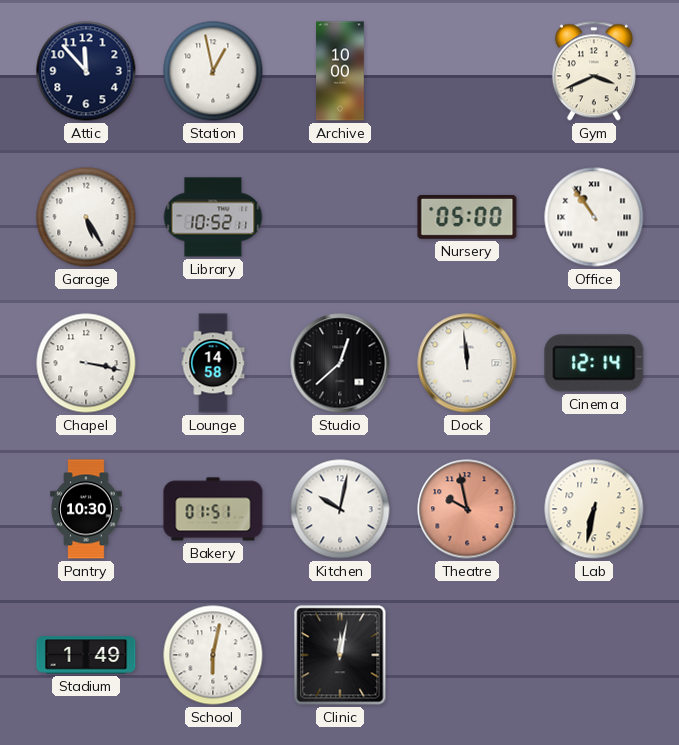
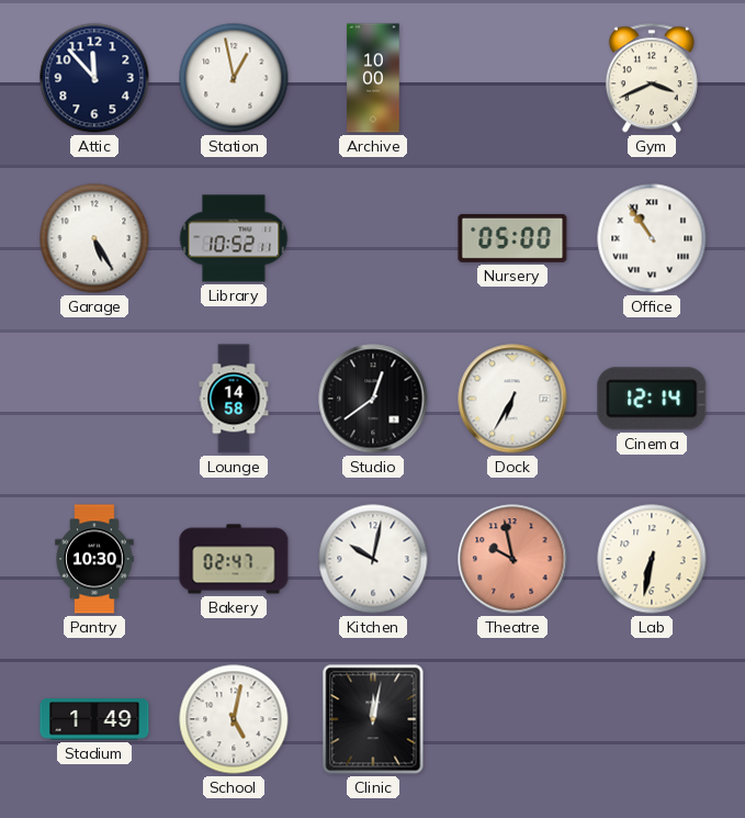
Chapel: 3:17 -> none (86, 363)
Studio: 12:38 -> 12:39 (373, 399)
Dock: 11:59 -> 6:35 (512, 399)
Bakery: 01:51 -> 02:47 (234, 559)
School: 6:02 -> 5:02 (234, 719)
